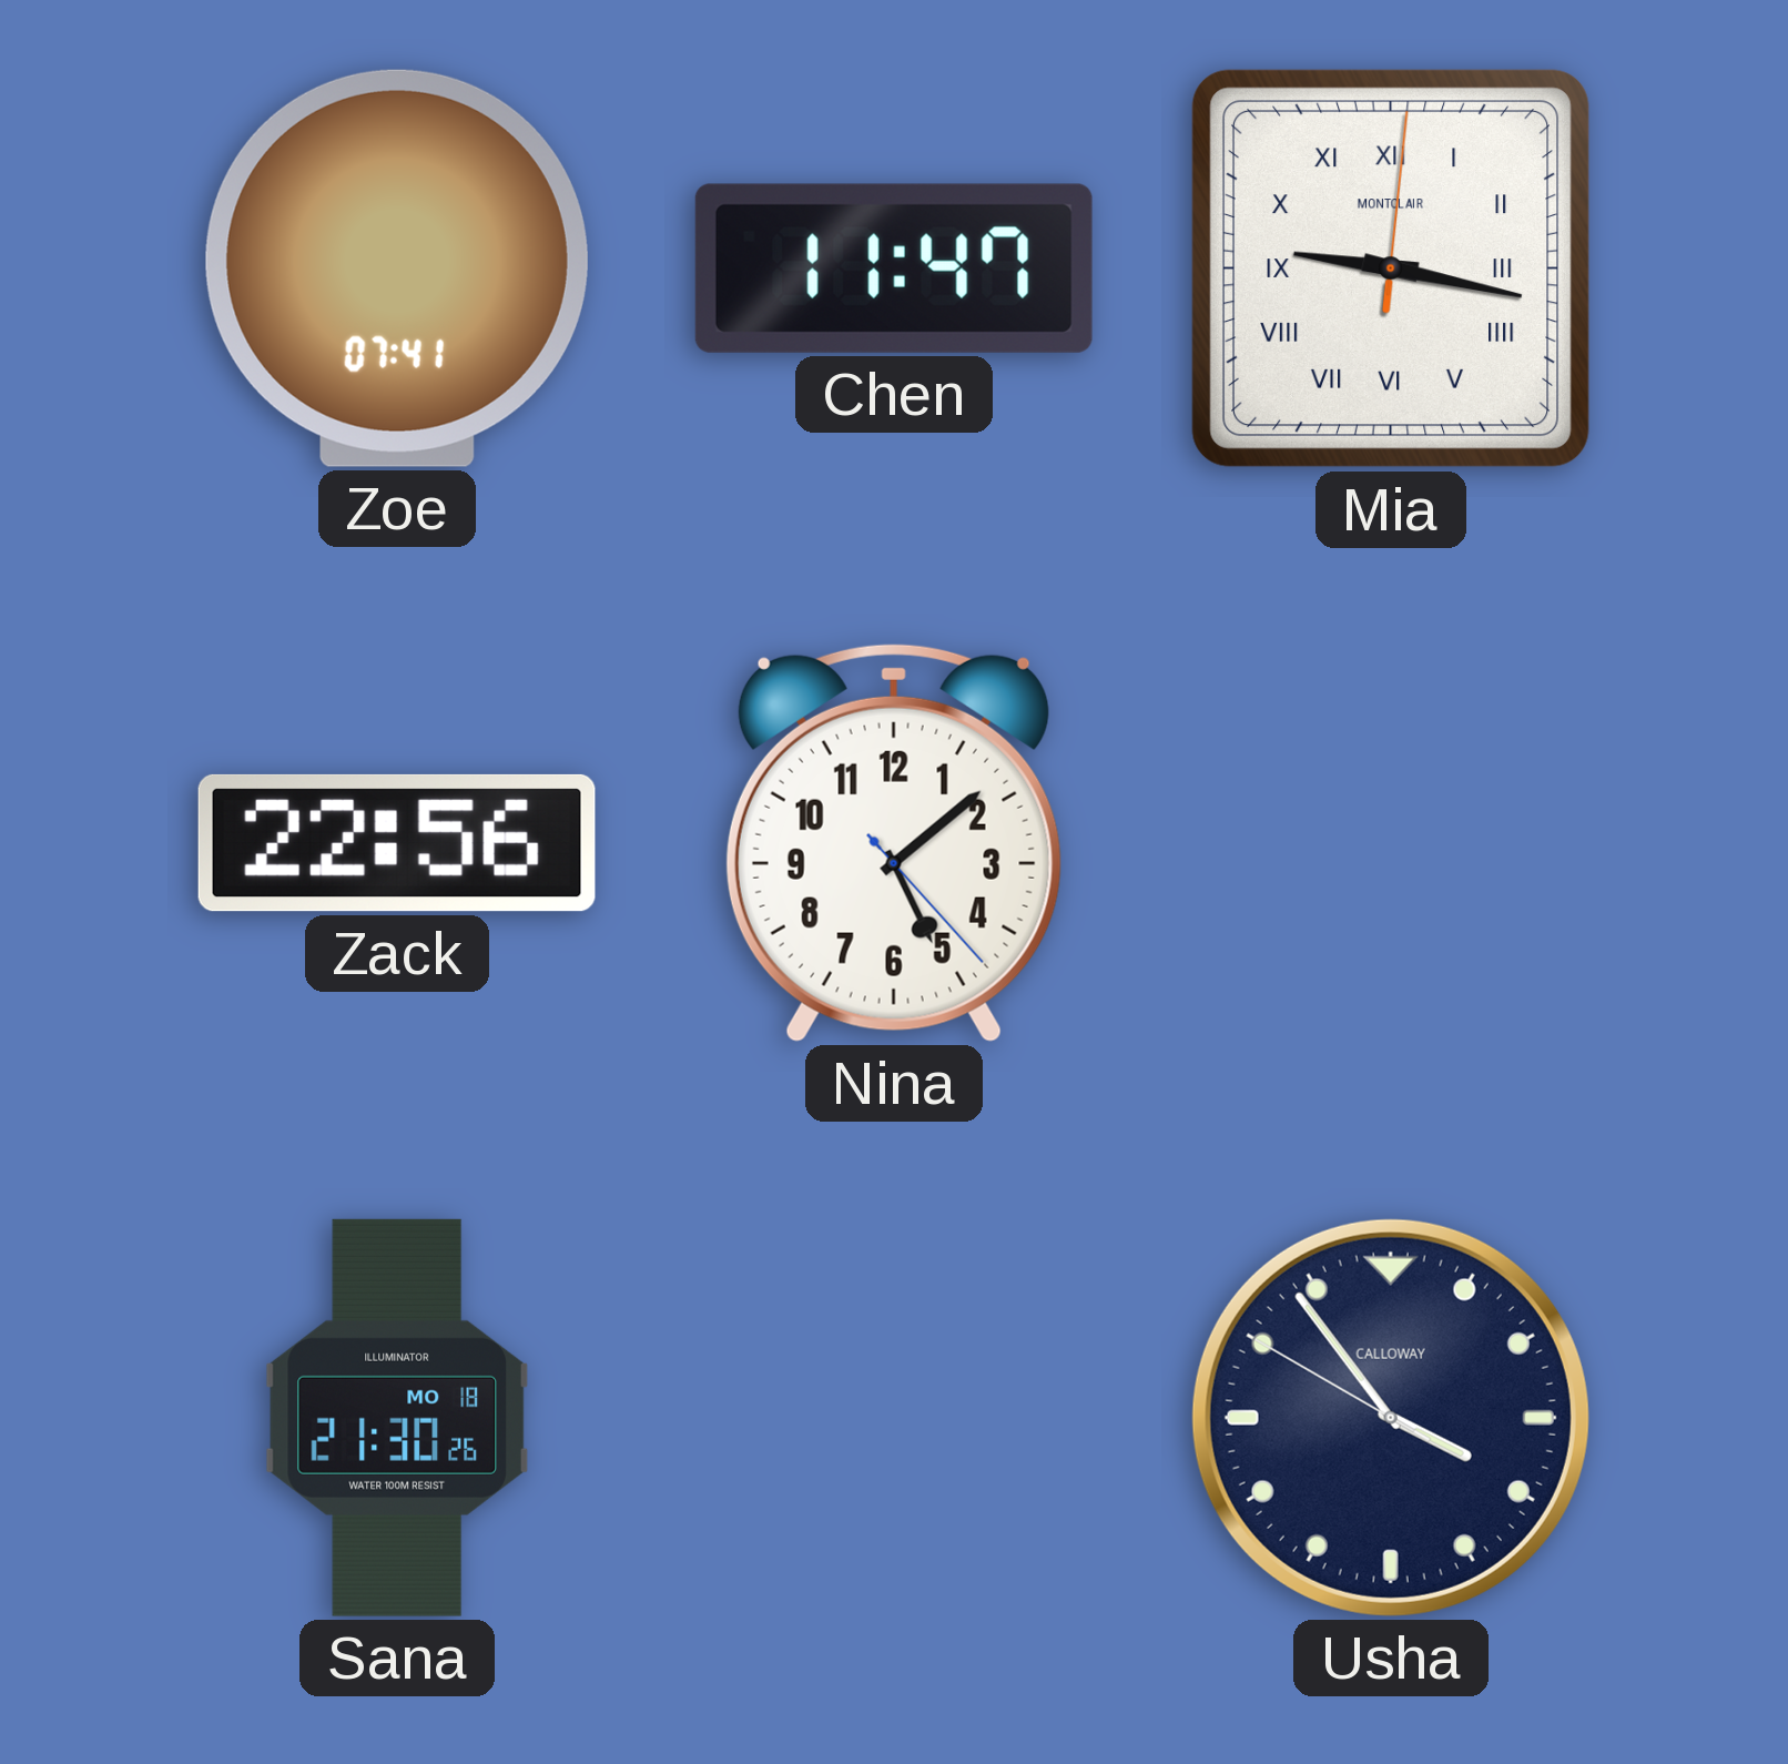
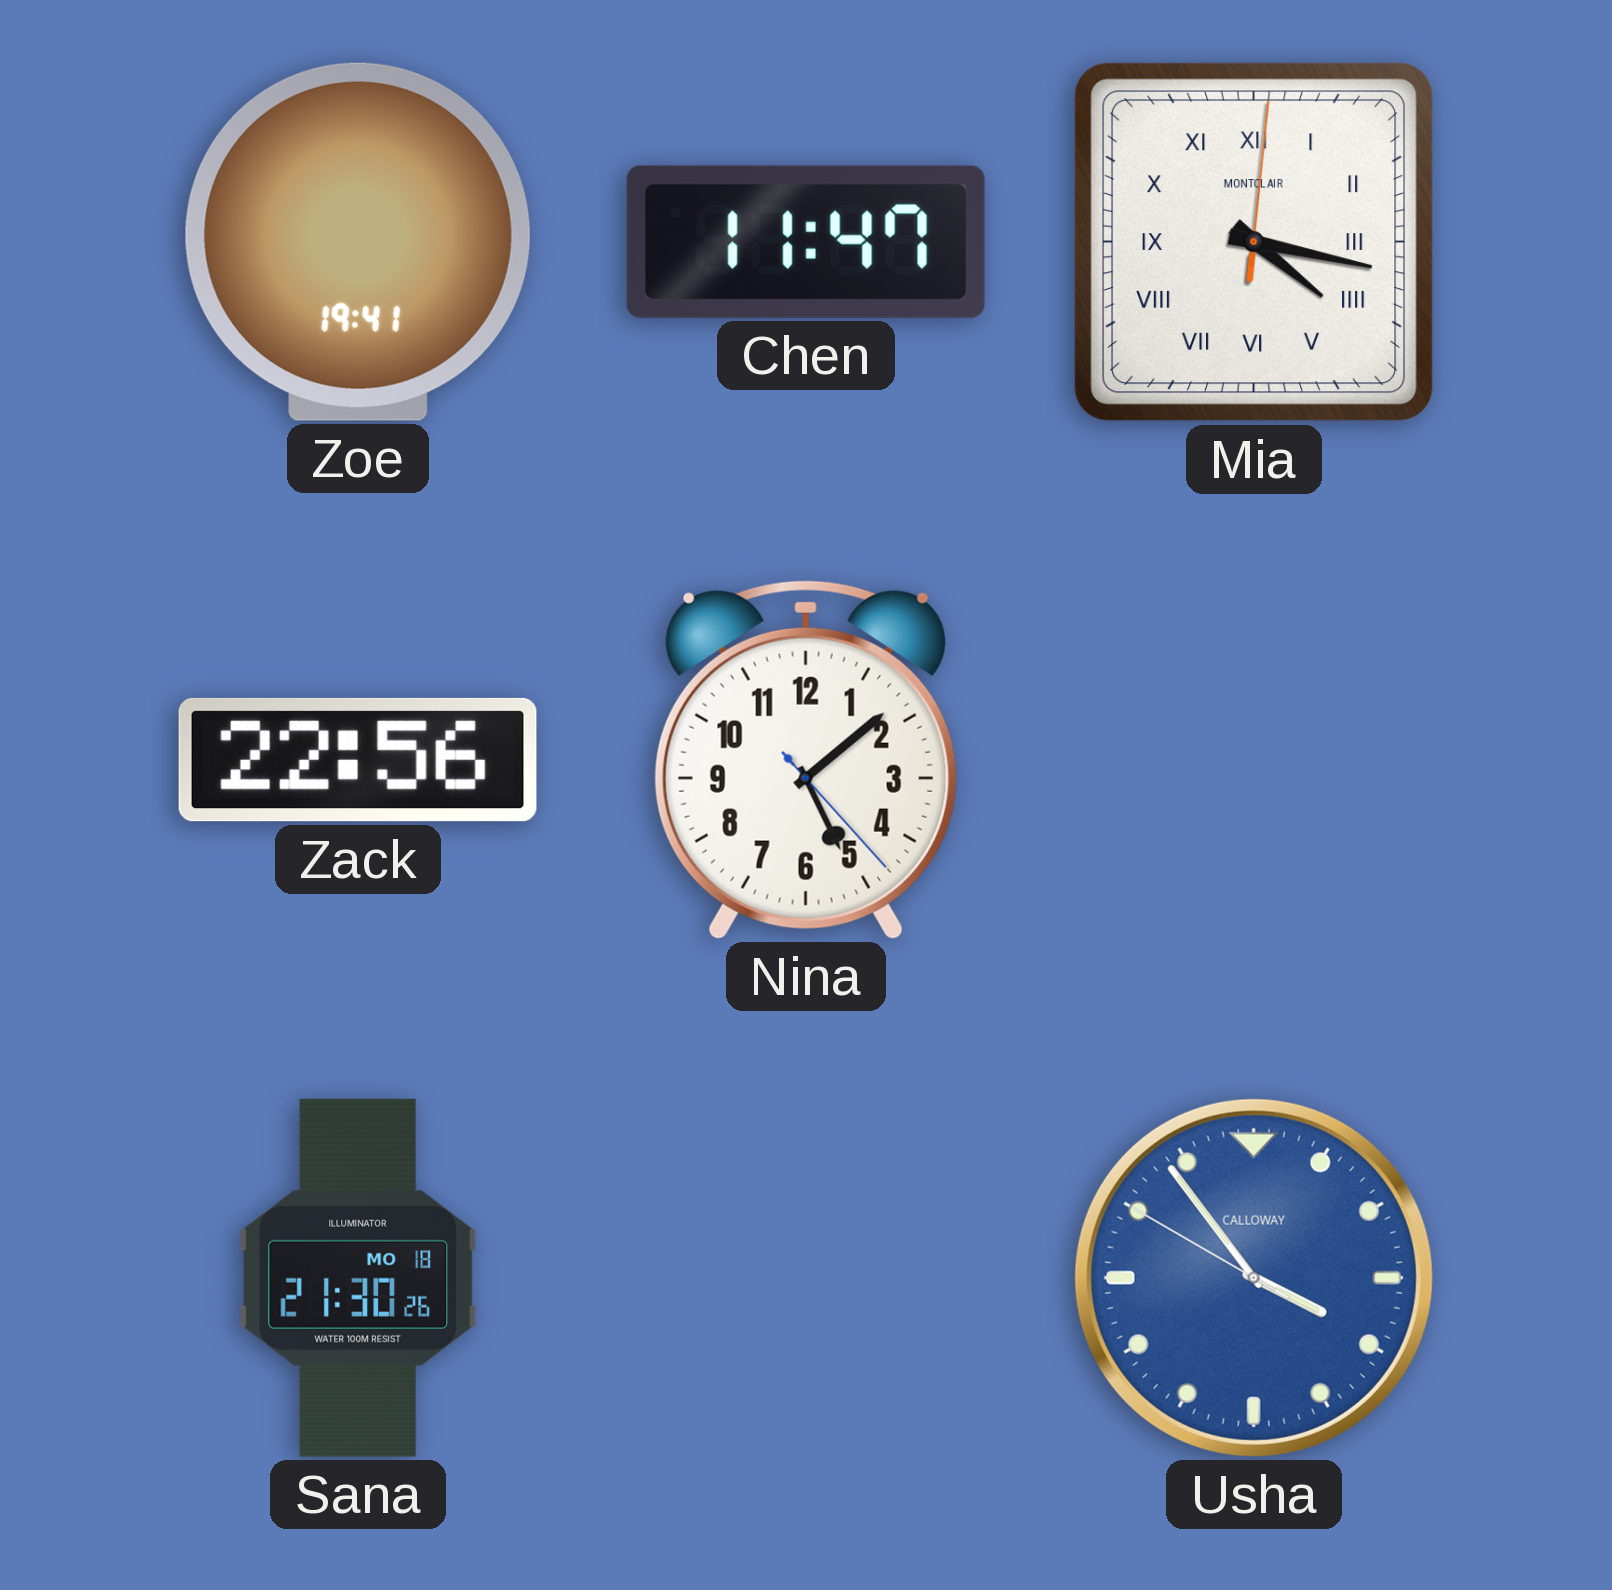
Zoe: 07:41 -> 19:41 (358, 242)
Mia: 9:17 -> 4:17 (1255, 243)
Usha dial: navy -> blue (1254, 1278)
